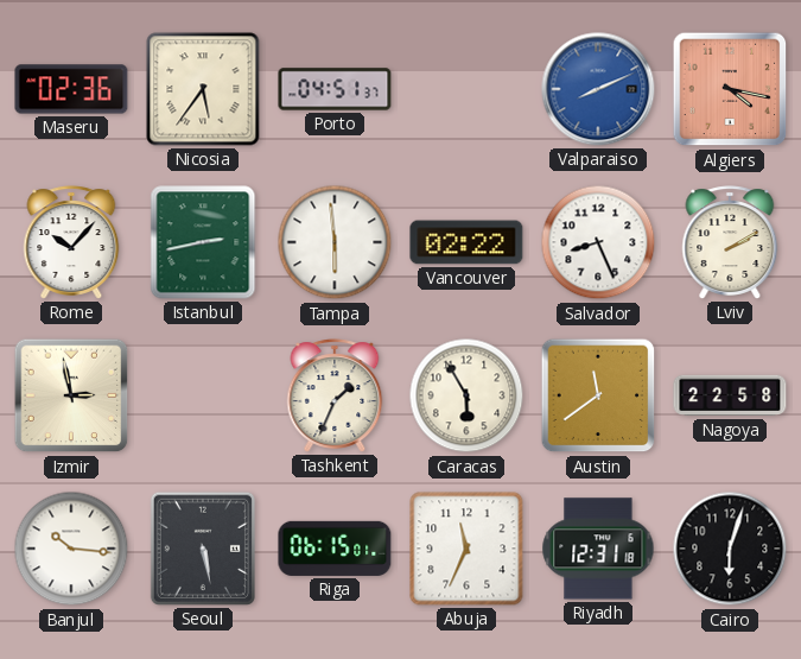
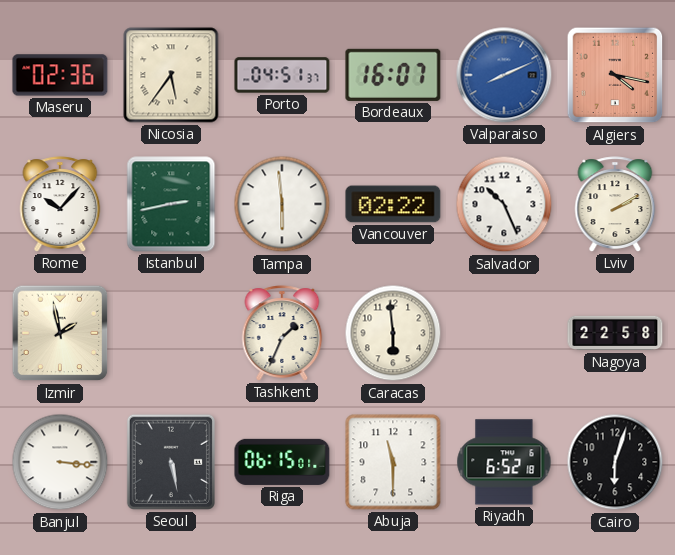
Bordeaux: none -> 16:07 (393, 75)
Salvador: 8:26 -> 10:26 (504, 204)
Izmir: 2:58 -> 1:58 (60, 333)
Caracas: 5:55 -> 5:59 (393, 333)
Austin: 11:39 -> none (598, 395)
Banjul: 10:16 -> 3:16 (60, 462)
Abuja: 11:34 -> 11:30 (393, 462)
Riyadh: 12:31 -> 6:52 (504, 462)
